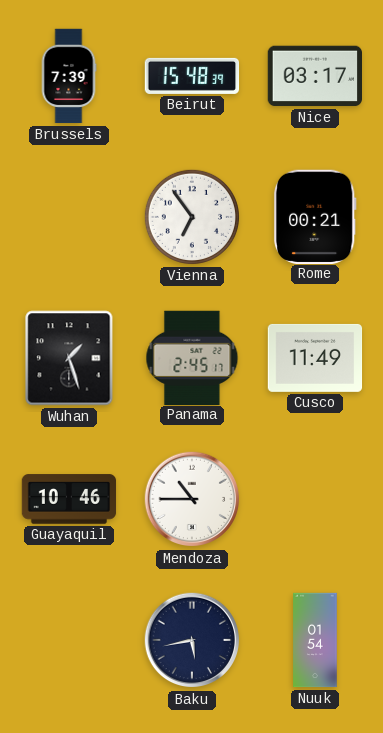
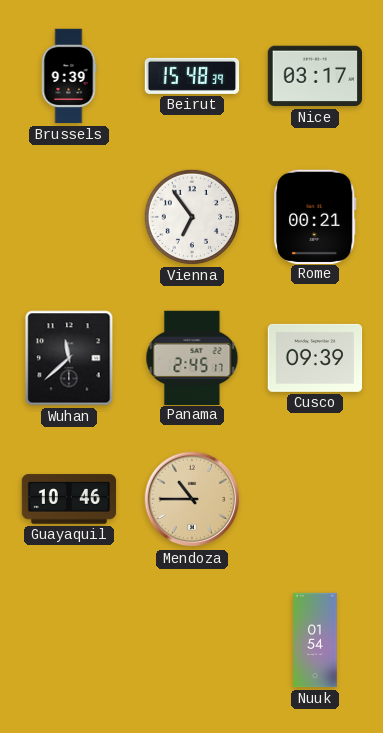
Brussels: 7:39 -> 9:39 (69, 76)
Wuhan: 1:27 -> 11:38 (69, 358)
Cusco: 11:49 -> 09:39 (315, 358)
Mendoza dial: white -> champagne (192, 499)
Baku: 5:43 -> none (192, 640)
